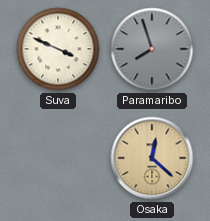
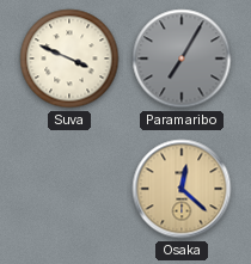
Paramaribo: 7:57 -> 7:05 (182, 59)
